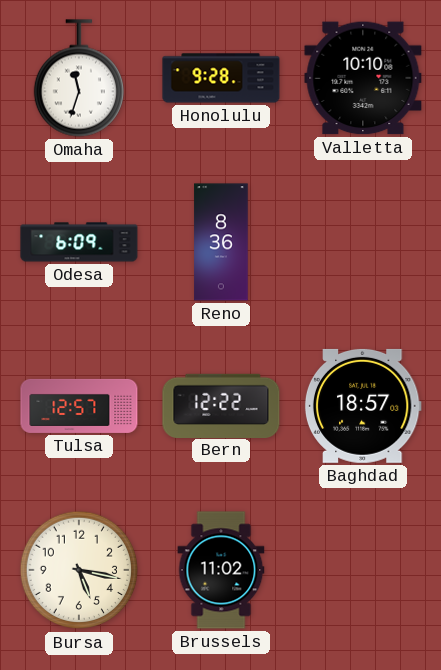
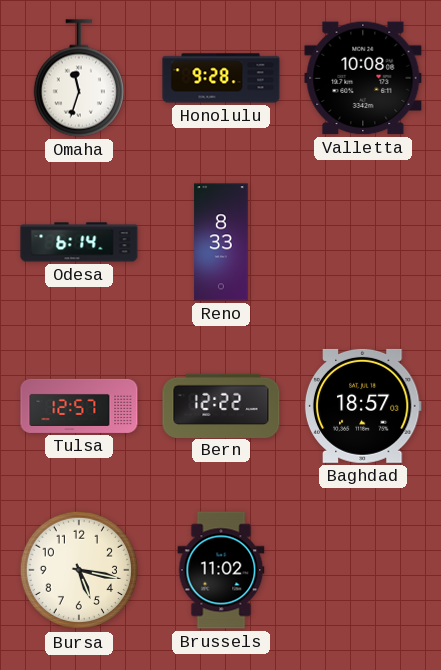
Valletta: 10:10 -> 10:08 (363, 78)
Odesa: 6:09 -> 6:14 (79, 242)
Reno: 8:36 -> 8:33 (221, 242)
